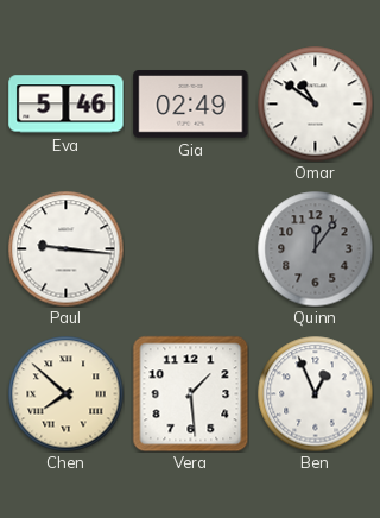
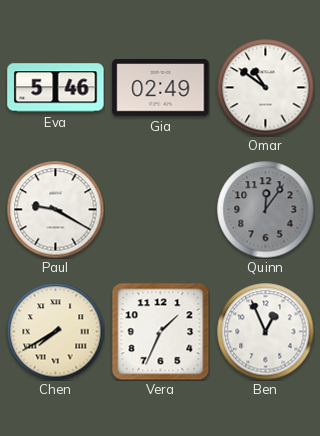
Paul: 9:16 -> 9:20 (55, 209)
Chen: 7:52 -> 7:40 (55, 331)
Vera: 1:29 -> 1:34 (160, 331)
